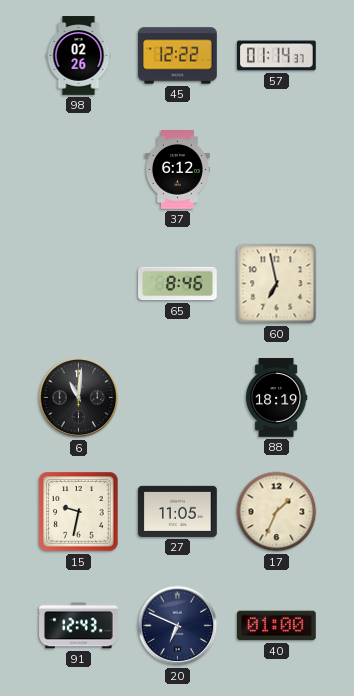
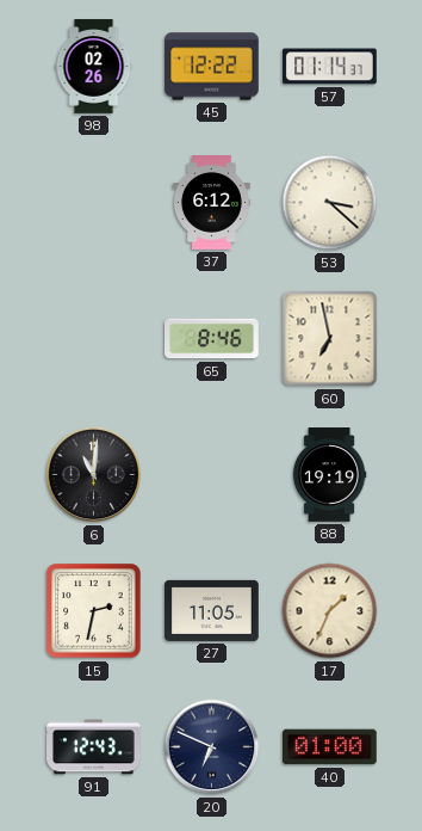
53: none -> 3:22 (330, 203)
88: 18:19 -> 19:19 (329, 475)
15: 9:32 -> 2:32 (94, 611)
